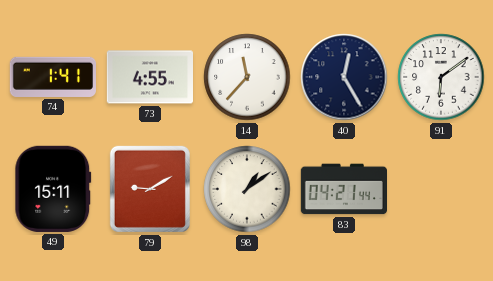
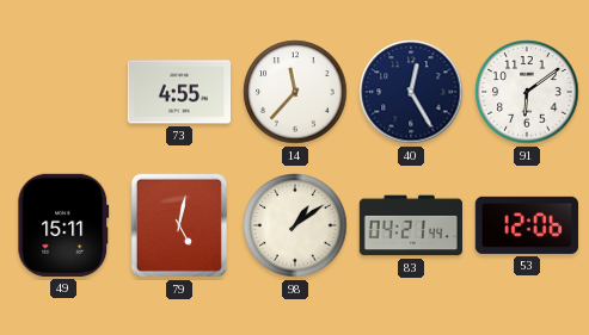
74: 1:41 -> none (52, 77)
79: 9:10 -> 5:02 (179, 225)
53: none -> 12:06 (527, 225)
